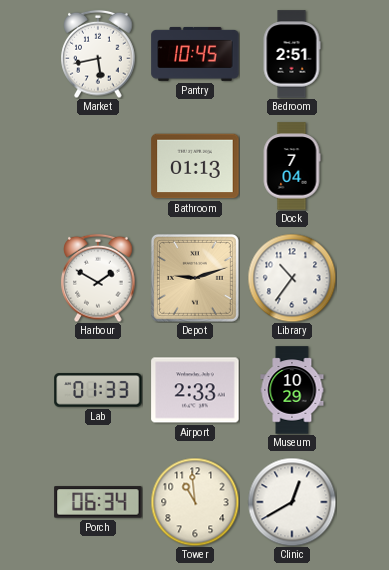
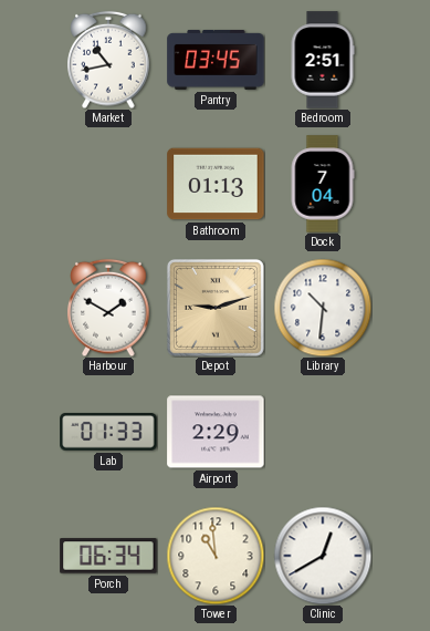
Market: 5:43 -> 10:43 (108, 60)
Pantry: 10:45 -> 03:45 (216, 60)
Library: 10:36 -> 10:31 (323, 308)
Airport: 2:33 -> 2:29 (216, 432)
Museum: 10:29 -> none (292, 390)
